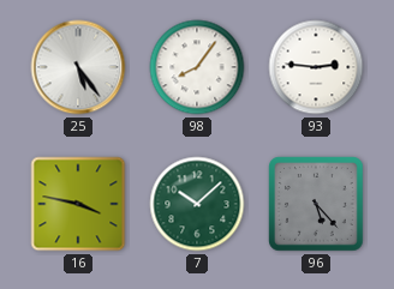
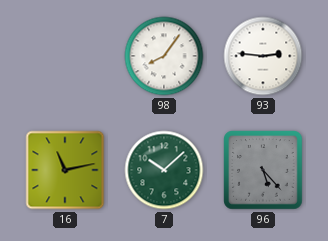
25: 5:24 -> none (78, 67)
16: 3:47 -> 11:13 (65, 170)
